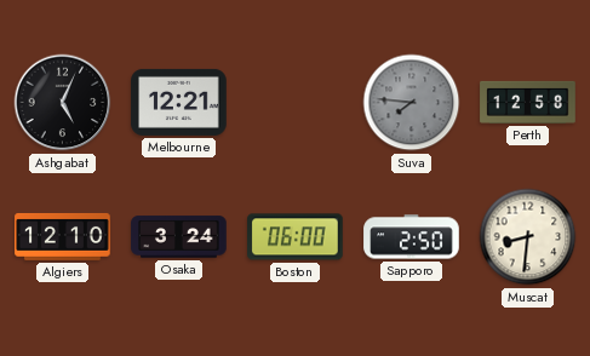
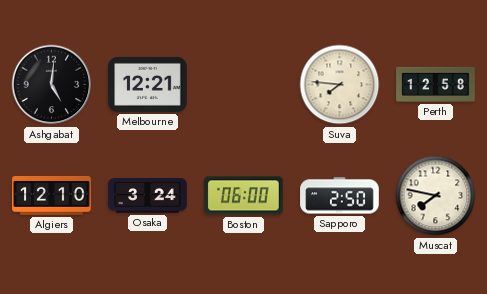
Ashgabat: 5:04 -> 5:01 (52, 85)
Suva dial: grey -> cream (340, 85)
Muscat: 8:31 -> 7:47 (436, 196)
